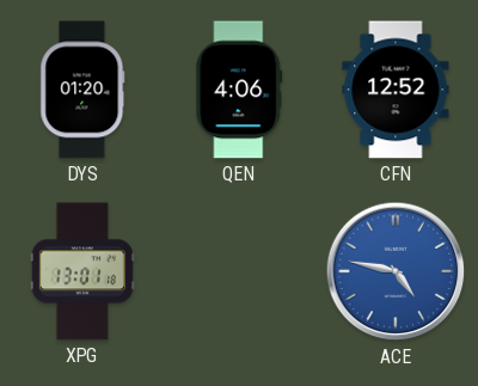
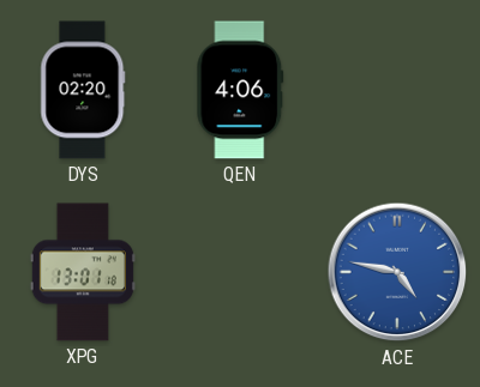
DYS: 01:20 -> 02:20 (83, 90)
CFN: 12:52 -> none (396, 90)
